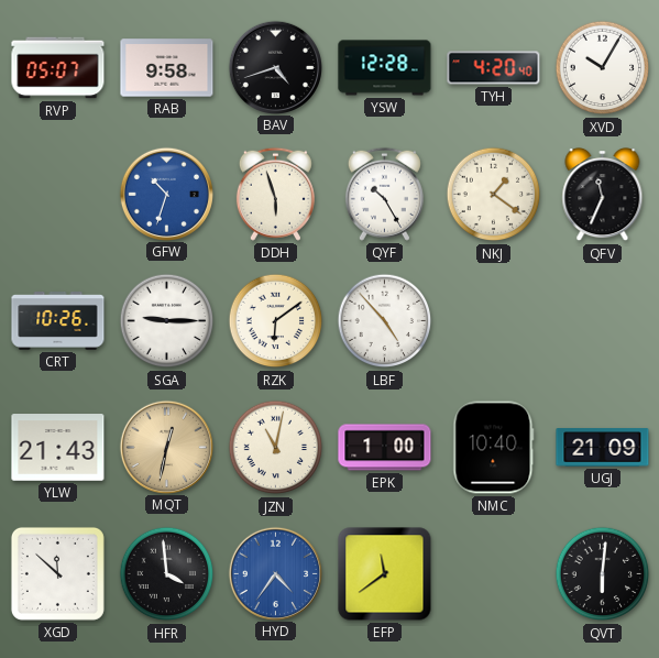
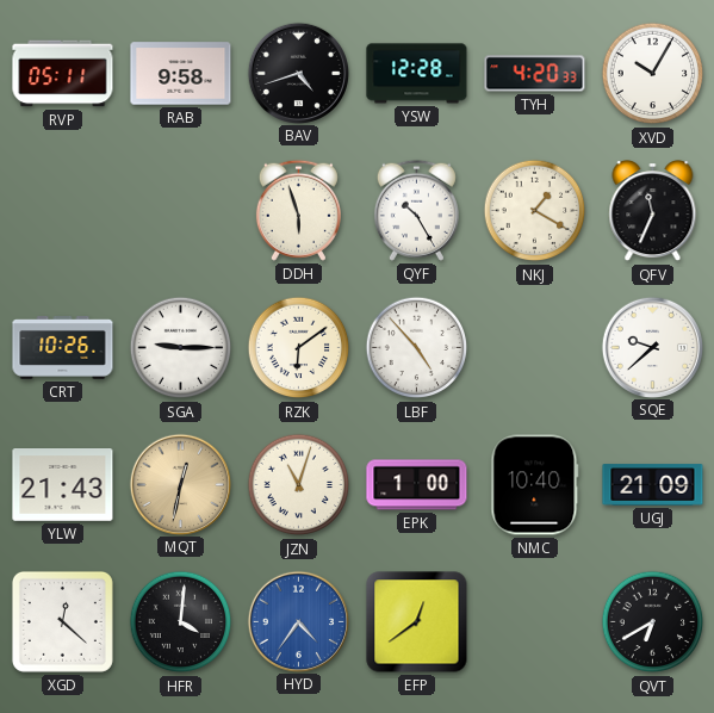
RVP: 05:07 -> 05:11 (63, 74)
TYH: 4:20:40 -> 4:20:33 (535, 74)
GFW: 10:33 -> none (166, 194)
NKJ: 1:21 -> 1:20 (535, 211)
SQE: none -> 9:38 (652, 347)
JZN: 11:02 -> 11:03 (299, 485)
XGD: 11:52 -> 12:22 (62, 621)
HFR: 3:59 -> 4:01 (181, 622)
EFP: 11:39 -> 12:39 (417, 622)
QVT: 6:01 -> 6:40 (653, 622)
